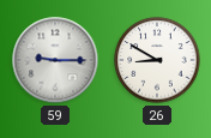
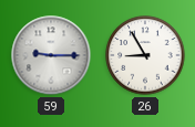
26: 8:50 -> 8:55 (145, 55)
